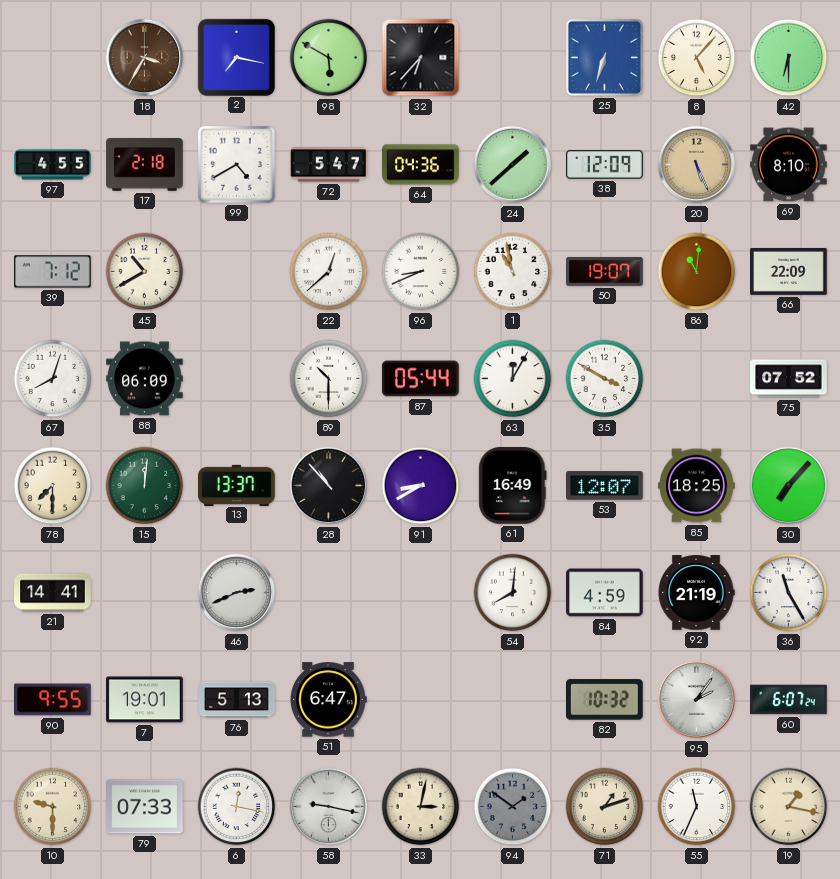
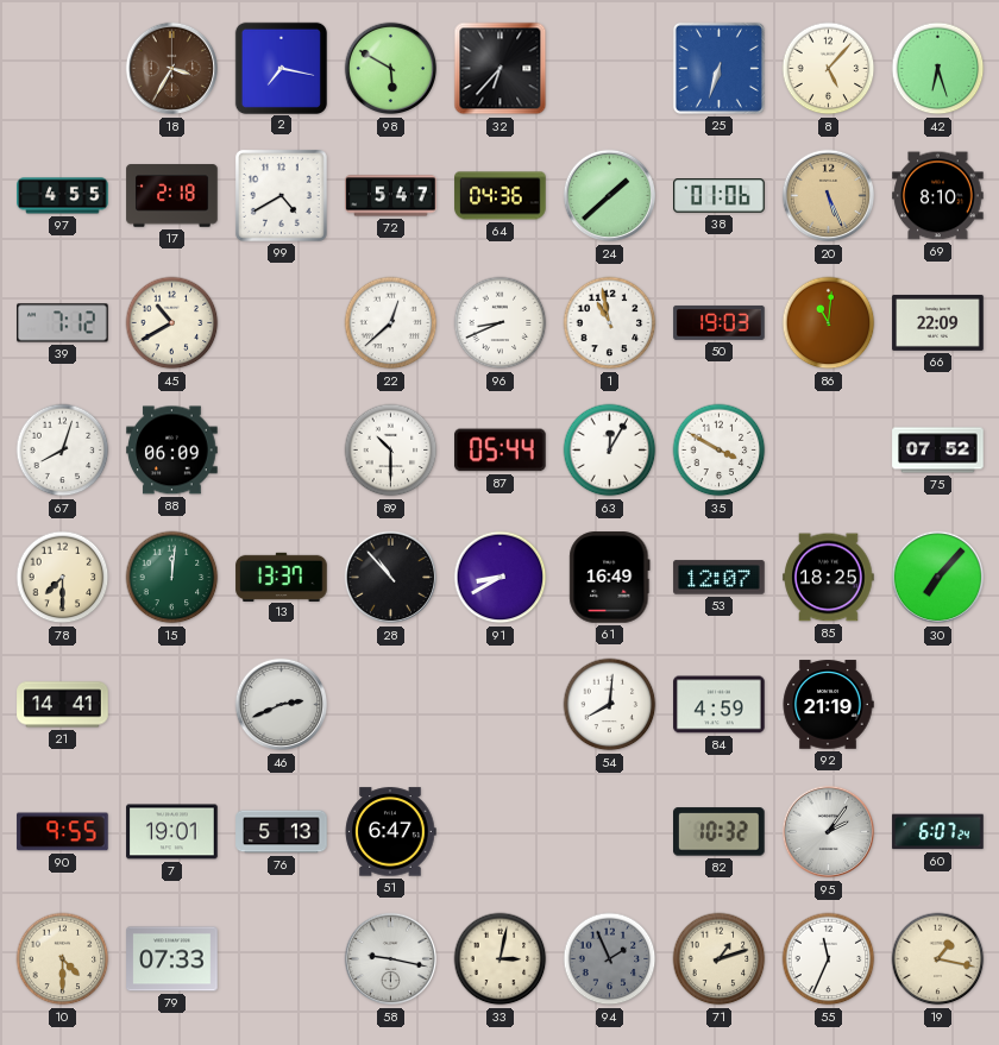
42: 6:30 -> 6:27 (938, 69)
38: 12:09 -> 01:06 (720, 196)
50: 19:07 -> 19:03 (720, 323)
36: 11:25 -> none (789, 593)
10: 9:30 -> 4:30 (63, 959)
6: 12:17 -> none (237, 807)
94: 1:51 -> 1:56 (610, 959)
